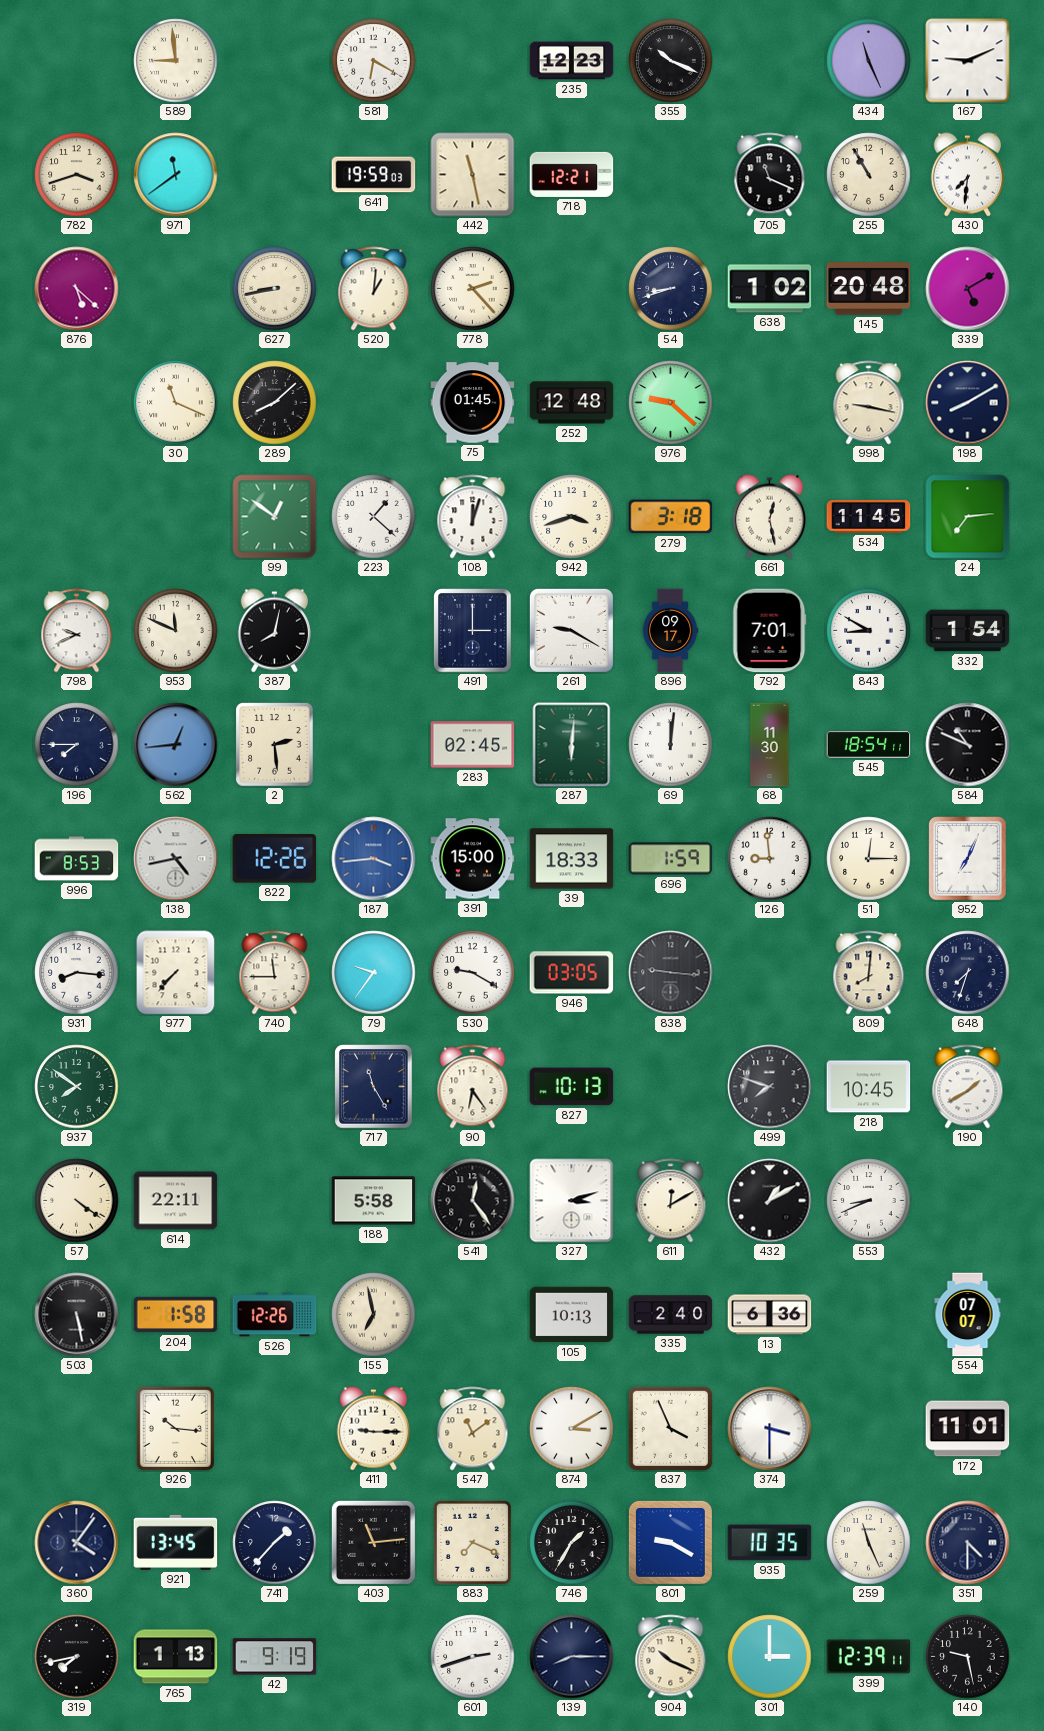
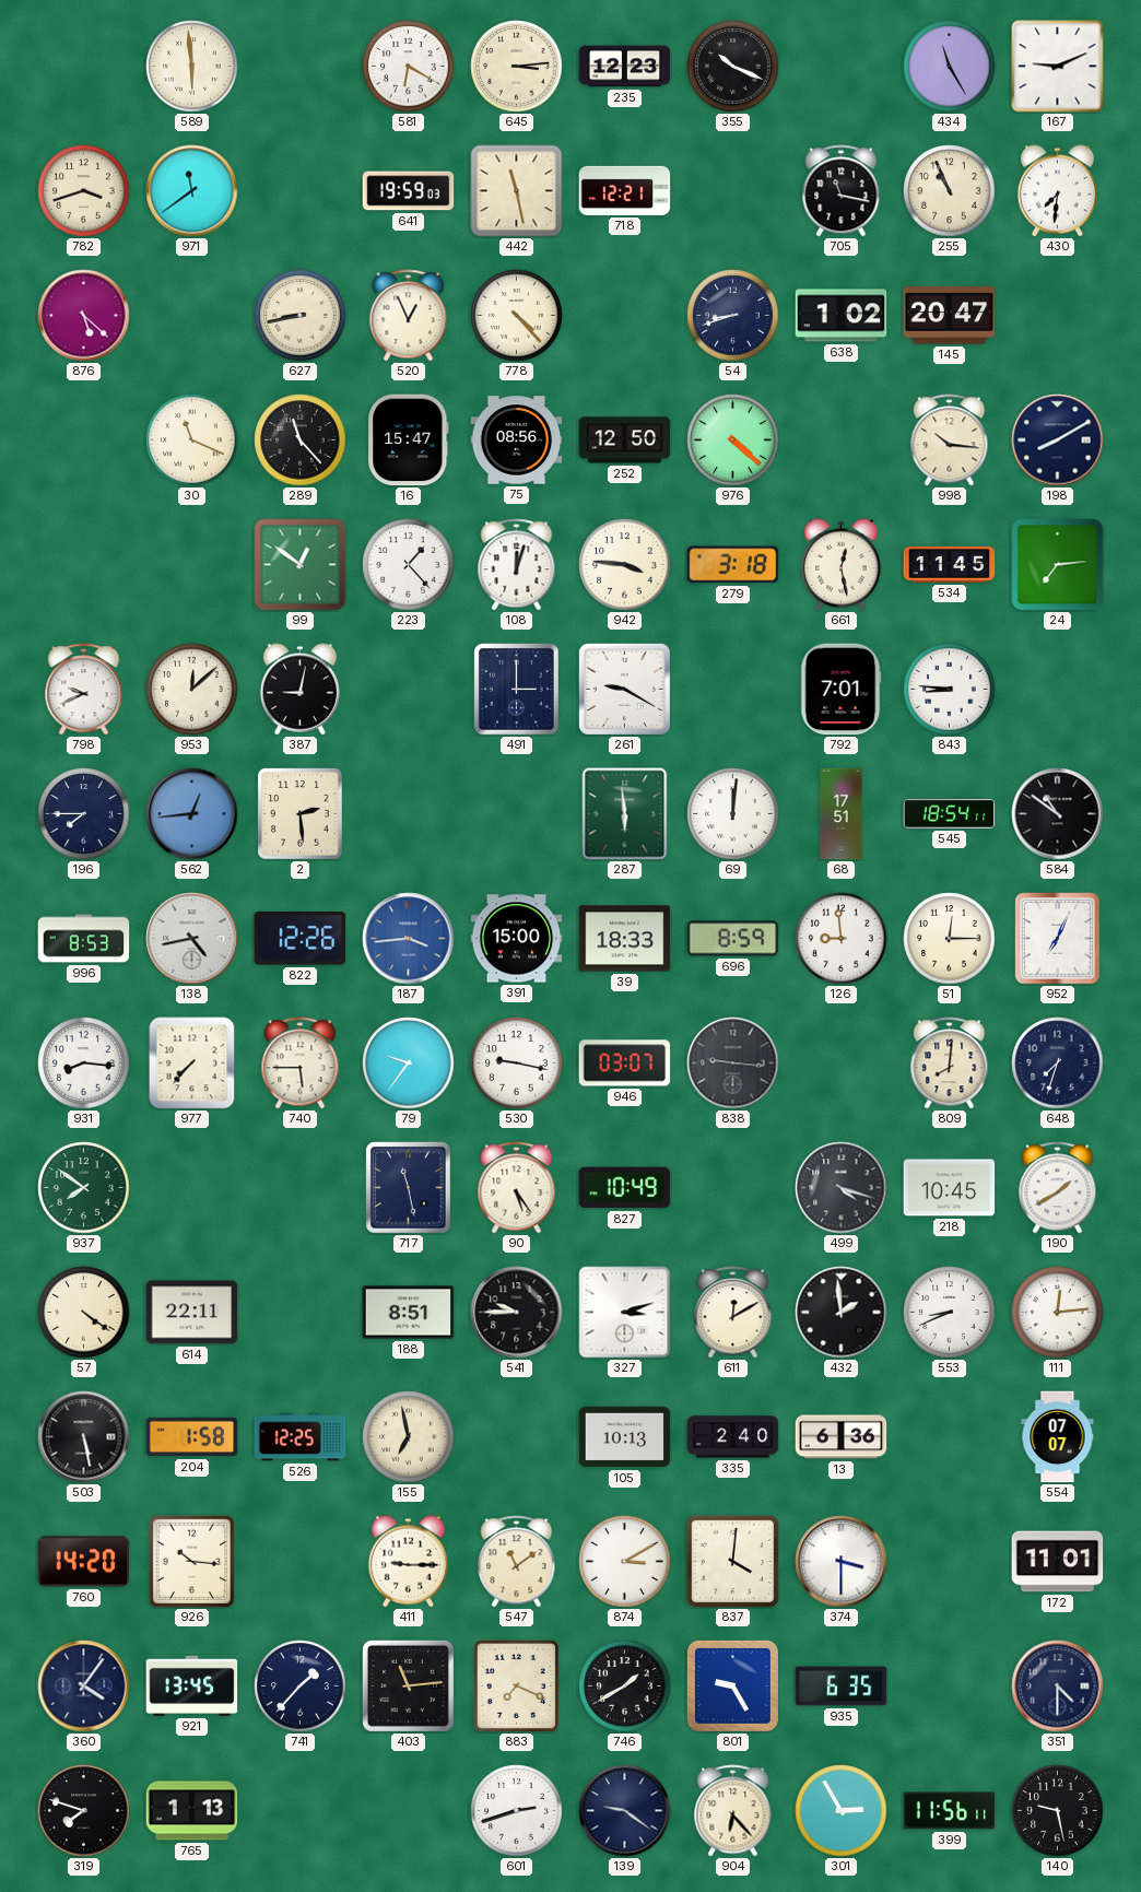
589: 8:59 -> 5:59 (192, 67)
645: none -> 3:14 (517, 67)
434: 11:26 -> 11:25 (950, 67)
705: 11:19 -> 11:17 (842, 191)
255: 10:55 -> 10:56 (950, 191)
520: 1:01 -> 12:56 (409, 316)
778: 2:23 -> 4:23 (517, 316)
145: 20:48 -> 20:47 (950, 316)
339: 5:10 -> none (968, 289)
289: 8:08 -> 11:23 (301, 440)
16: none -> 15:47 (409, 440)
75: 01:45 -> 08:56 (517, 440)
252: 12:48 -> 12:50 (625, 440)
976: 9:22 -> 4:22 (733, 440)
998: 9:17 -> 10:16 (950, 440)
223: 1:22 -> 1:23 (409, 565)
942: 3:42 -> 3:46 (625, 565)
953: 11:49 -> 12:08 (192, 690)
387: 8:02 -> 9:02 (299, 690)
896: 09:17 -> none (670, 631)
843: 8:50 -> 8:46 (950, 690)
332: 1:54 -> none (968, 631)
283: 02:45 -> none (473, 745)
287: 6:01 -> 5:59 (625, 814)
68: 11:30 -> 17:51 (842, 814)
584: 10:49 -> 10:51 (1058, 814)
696: 1:59 -> 8:59 (733, 939)
740: 11:45 -> 5:45 (301, 1063)
530: 9:20 -> 9:17 (517, 1063)
946: 03:05 -> 03:07 (625, 1063)
717: 11:25 -> 11:28 (409, 1188)
90: 6:24 -> 5:24 (517, 1188)
827: 10:13 -> 10:49 (625, 1188)
499: 7:48 -> 4:18 (842, 1188)
188: 5:58 -> 8:51 (409, 1313)
541: 12:24 -> 9:45 (517, 1313)
432: 1:10 -> 1:59 (842, 1313)
111: none -> 12:14 (1058, 1313)
526: 12:26 -> 12:25 (301, 1437)
760: none -> 14:20 (84, 1562)
837: 3:56 -> 4:01 (732, 1561)
746: 1:35 -> 1:40 (625, 1687)
801: 9:20 -> 9:25 (732, 1685)
935: 10:35 -> 6:35 (842, 1687)
259: 11:26 -> none (869, 1543)
319: 7:43 -> 7:48 (84, 1811)
42: 9:19 -> none (275, 1657)
139: 8:15 -> 9:21 (625, 1811)
904: 10:19 -> 6:23 (733, 1811)
301: 3:00 -> 2:55 (842, 1811)
399: 12:39 -> 11:56 (950, 1811)
